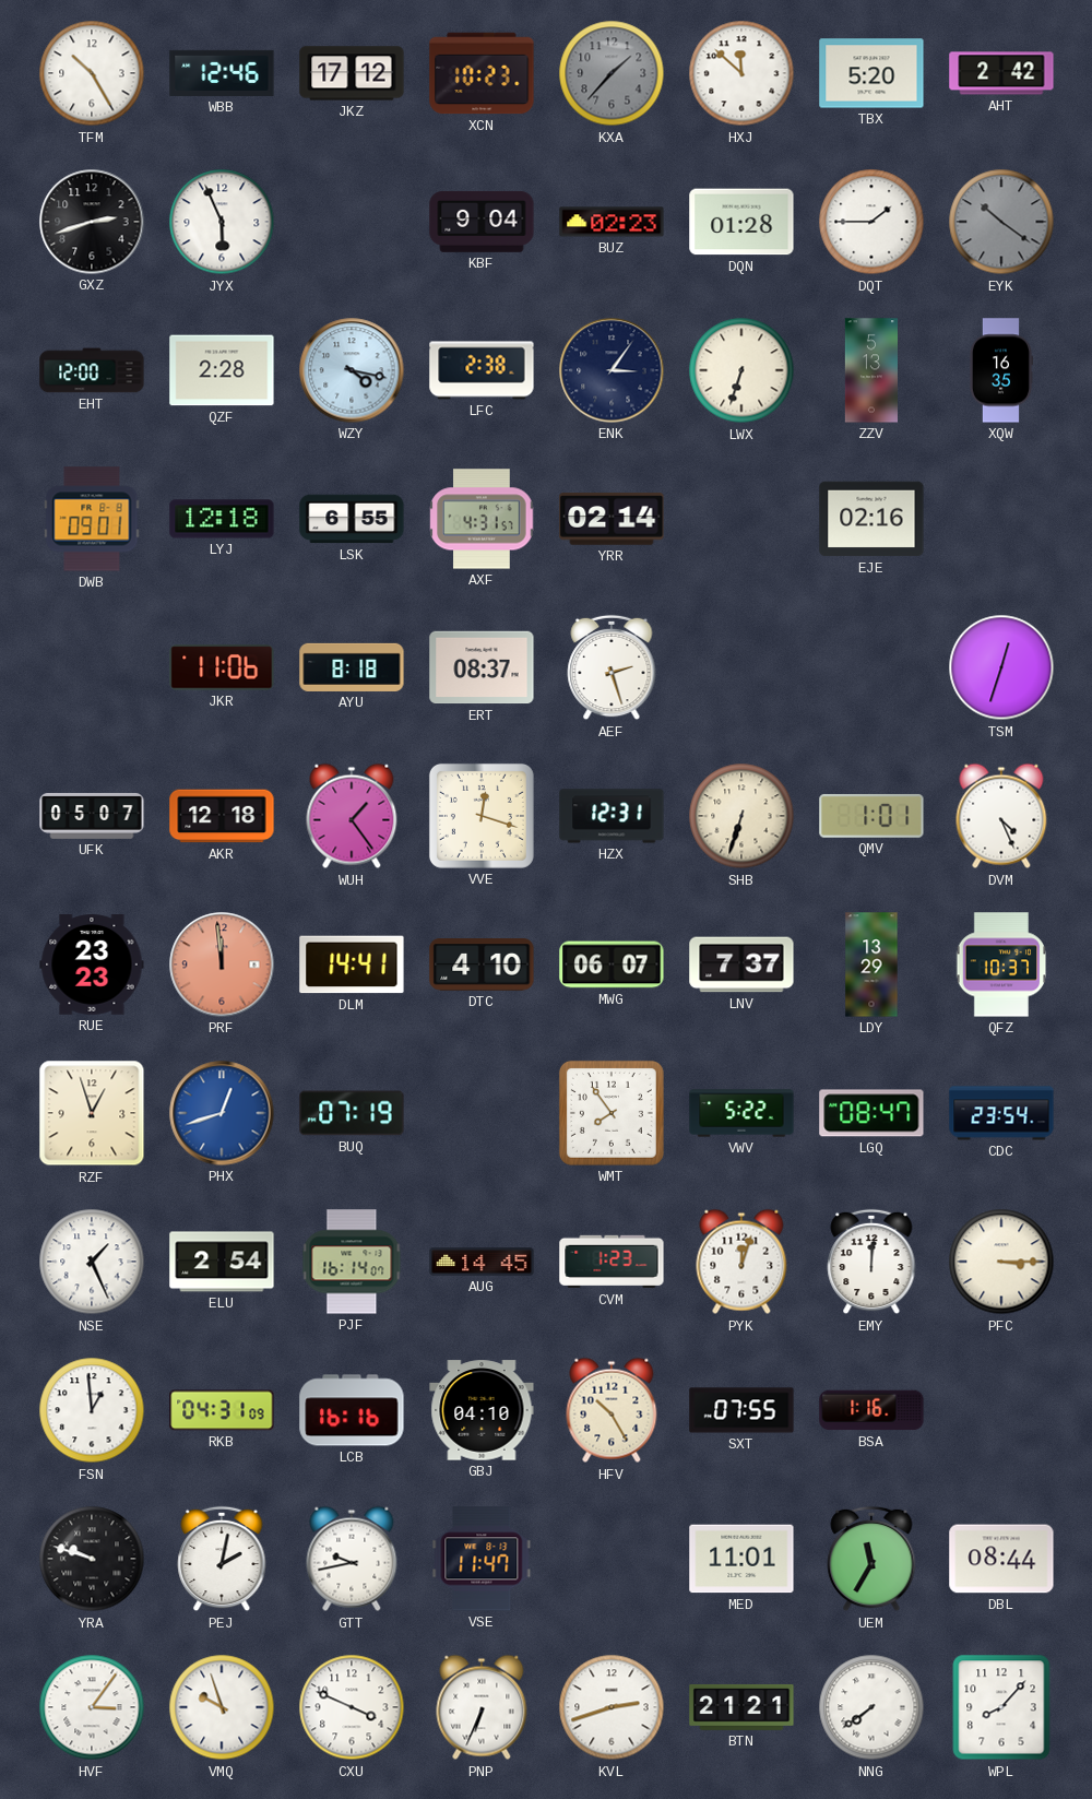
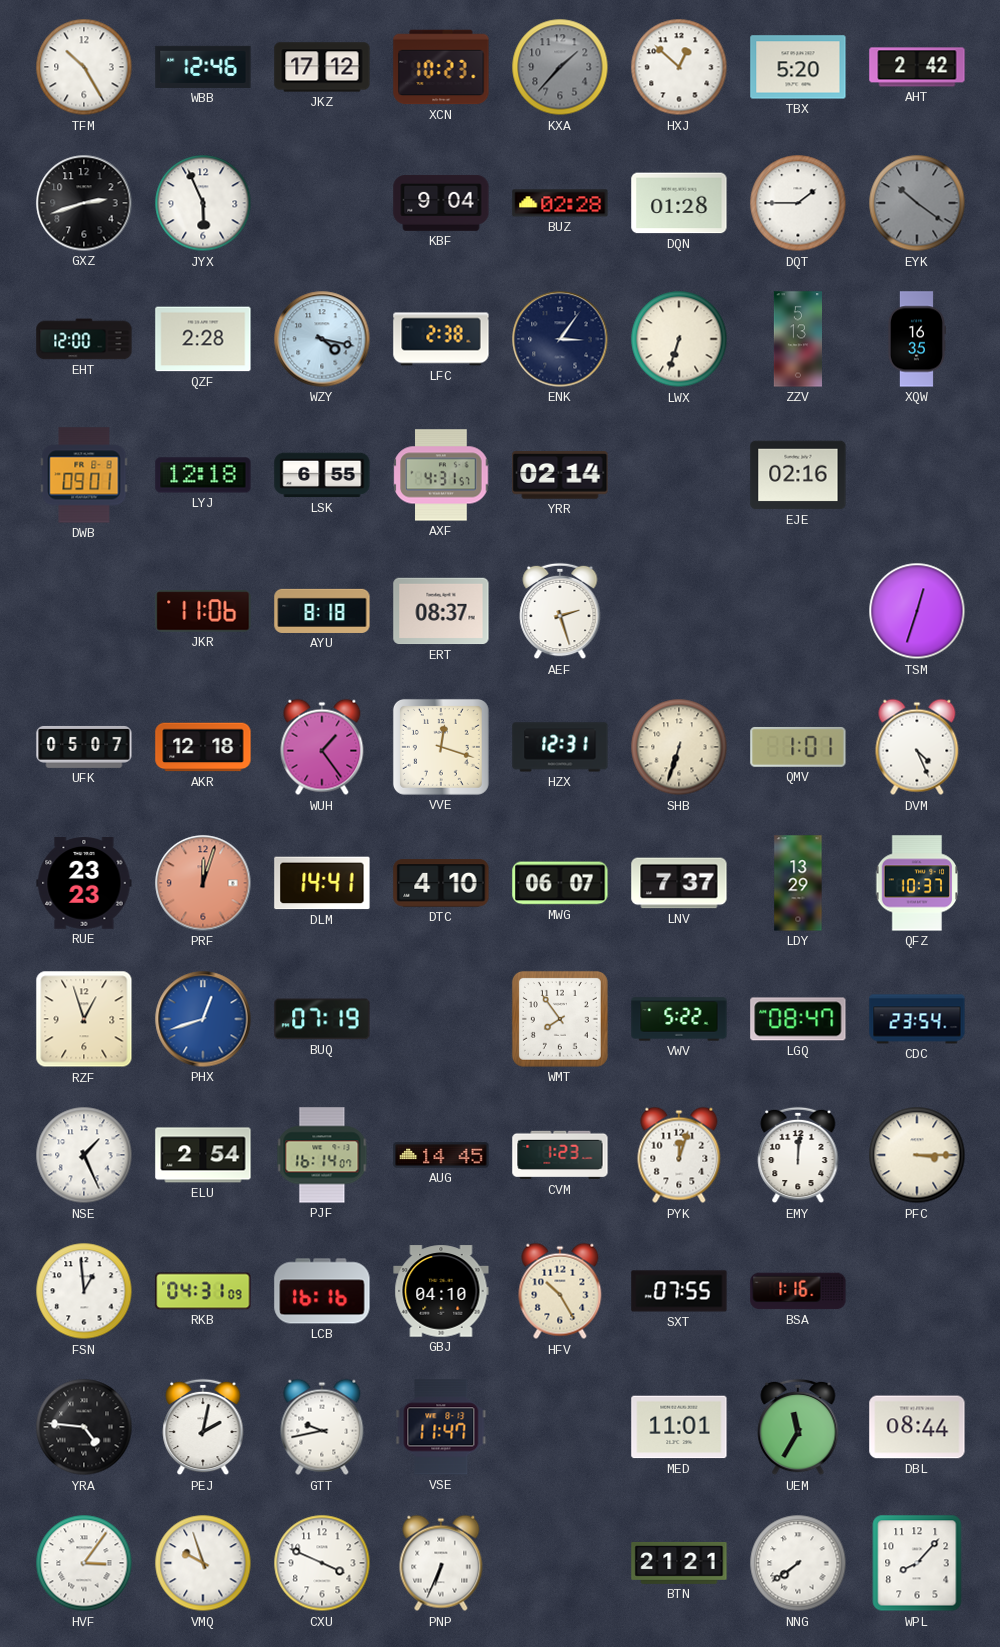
HXJ: 11:52 -> 12:52 (679, 67)
BUZ: 02:23 -> 02:28 (560, 203)
PRF: 11:59 -> 12:03 (203, 883)
YRA: 9:48 -> 4:46 (84, 1427)
KVL: 2:42 -> none (612, 1707)
